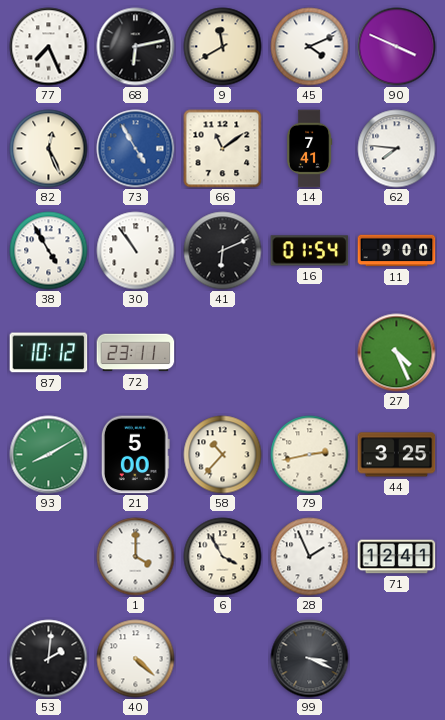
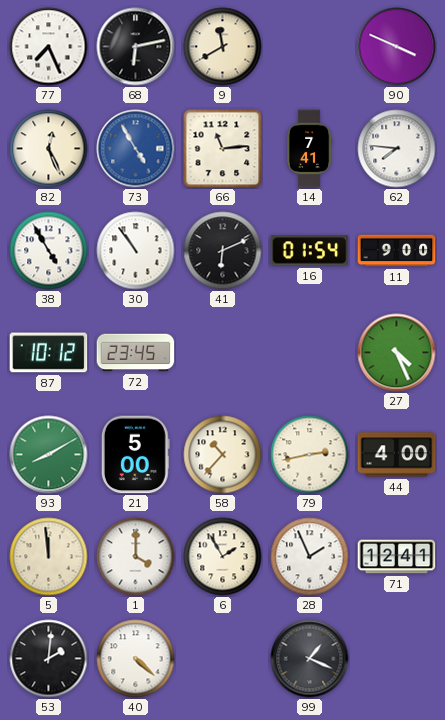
45: 4:11 -> none (310, 47)
66: 11:09 -> 11:14 (223, 149)
72: 23:11 -> 23:45 (136, 353)
44: 3:25 -> 4:00 (397, 455)
5: none -> 11:59 (49, 557)
6: 3:55 -> 1:55 (223, 557)
99: 3:19 -> 1:19 (310, 659)
